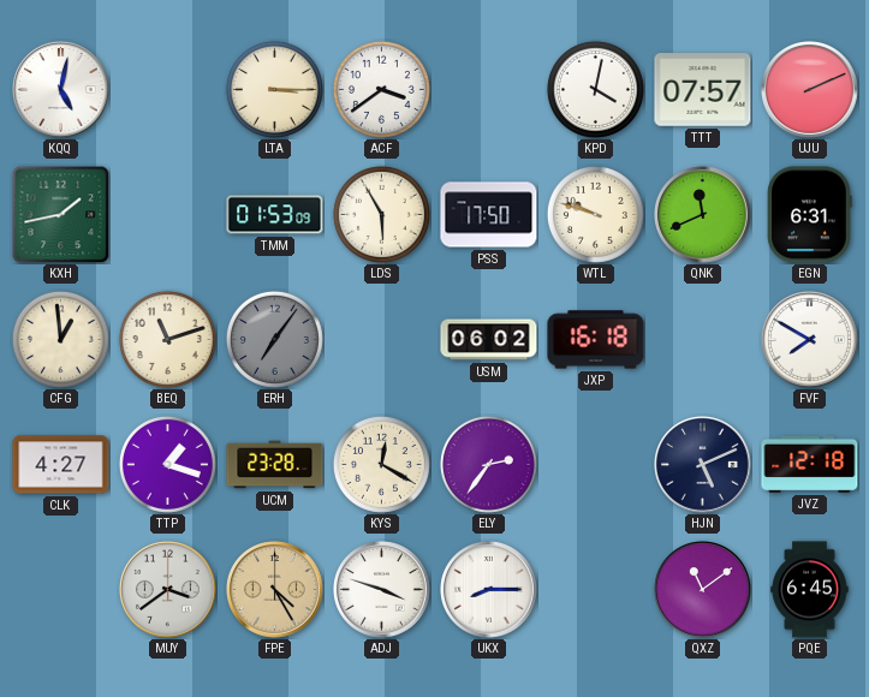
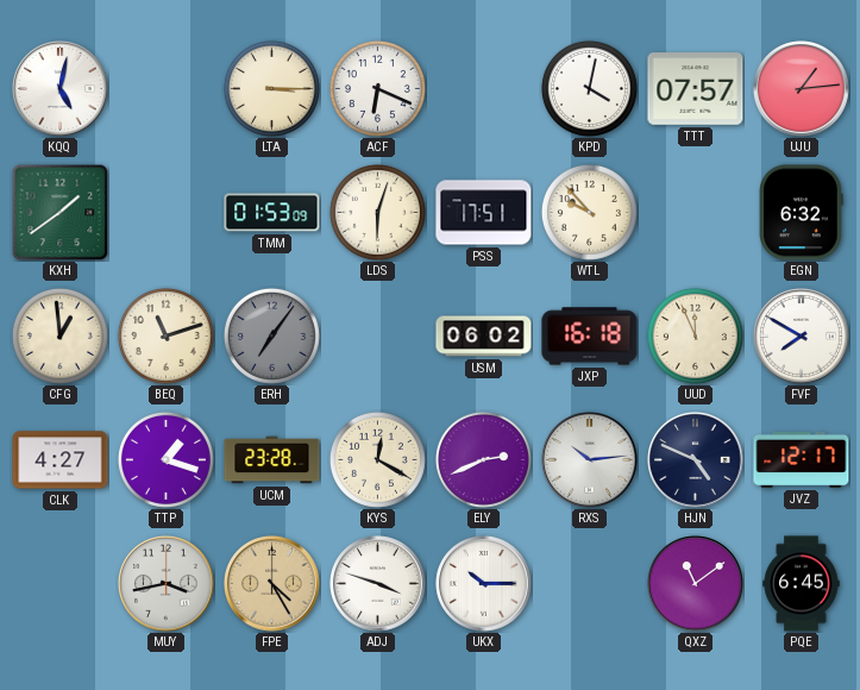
ACF: 3:39 -> 6:19 (377, 88)
UJU: 2:11 -> 1:14 (802, 89)
KXH: 1:43 -> 1:39 (59, 212)
LDS: 5:55 -> 6:03 (377, 212)
PSS: 17:50 -> 17:51 (484, 213)
WTL: 9:48 -> 9:53 (589, 212)
QNK: 11:41 -> none (703, 215)
EGN: 6:31 -> 6:32 (802, 213)
UUD: none -> 11:56 (695, 335)
ELY: 2:36 -> 2:41 (483, 459)
RXS: none -> 10:14 (590, 460)
HJN: 5:11 -> 4:49 (696, 460)
JVZ: 12:18 -> 12:17 (802, 459)
MUY: 3:39 -> 3:43 (167, 584)
UKX: 8:15 -> 10:15 (484, 584)
